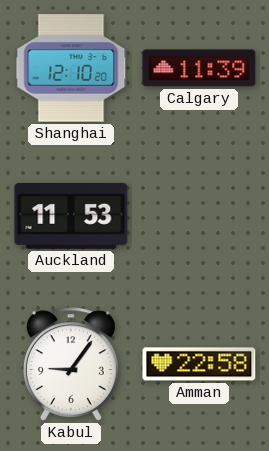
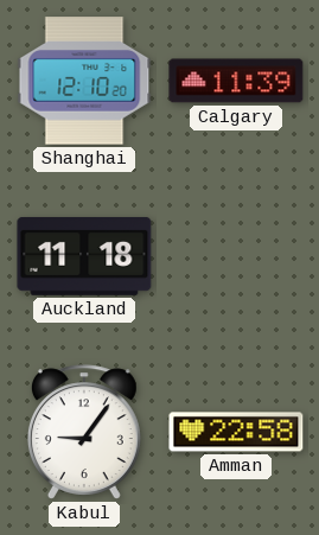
Auckland: 11:53 -> 11:18 (84, 256)
